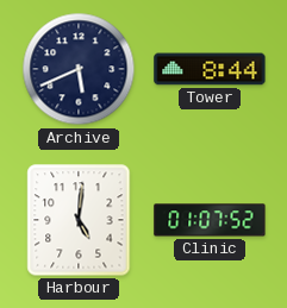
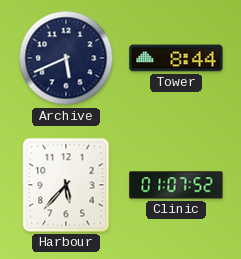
Harbour: 5:01 -> 5:37 (66, 185)
